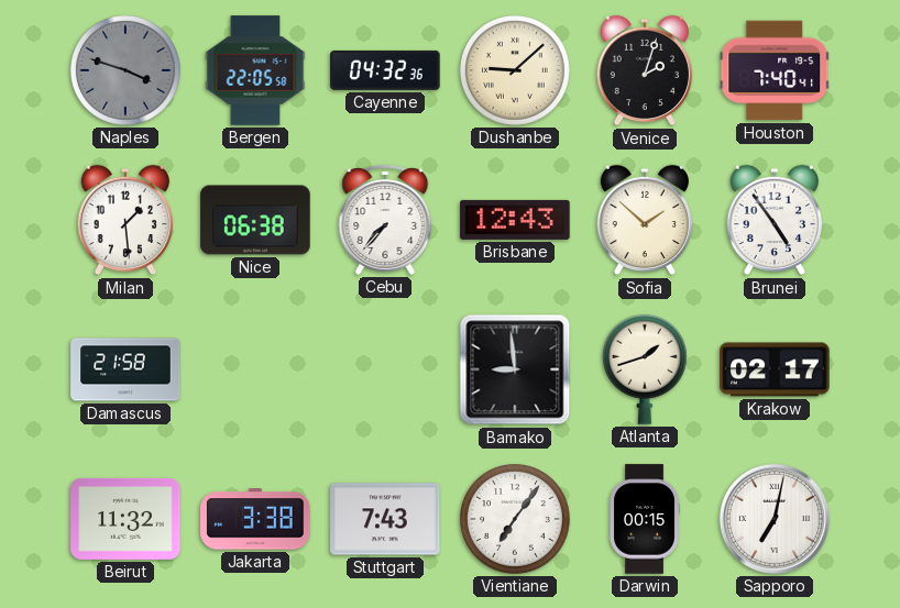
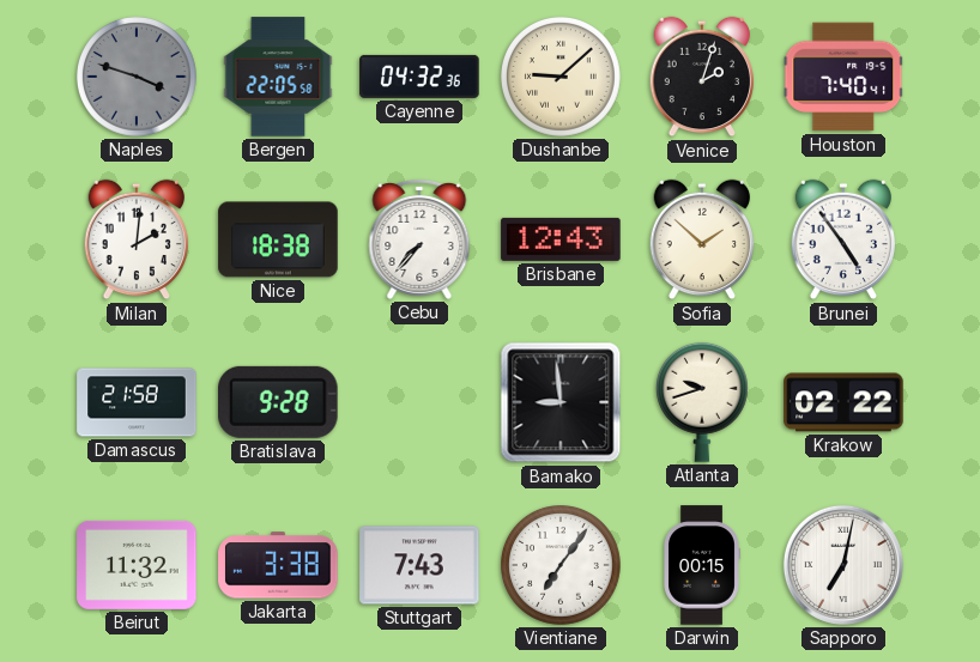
Milan: 1:29 -> 2:01 (137, 239)
Nice: 06:38 -> 18:38 (278, 239)
Bratislava: none -> 9:28 (279, 402)
Atlanta: 1:42 -> 9:42 (702, 402)
Krakow: 02:17 -> 02:22 (843, 402)
